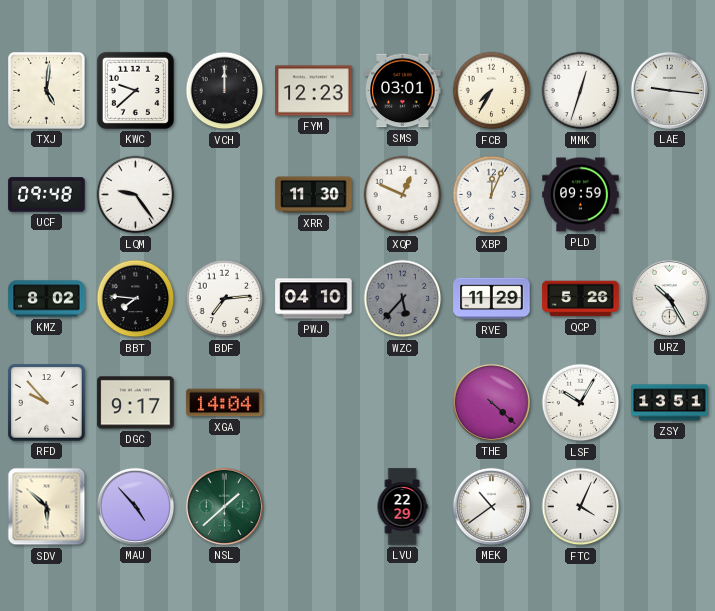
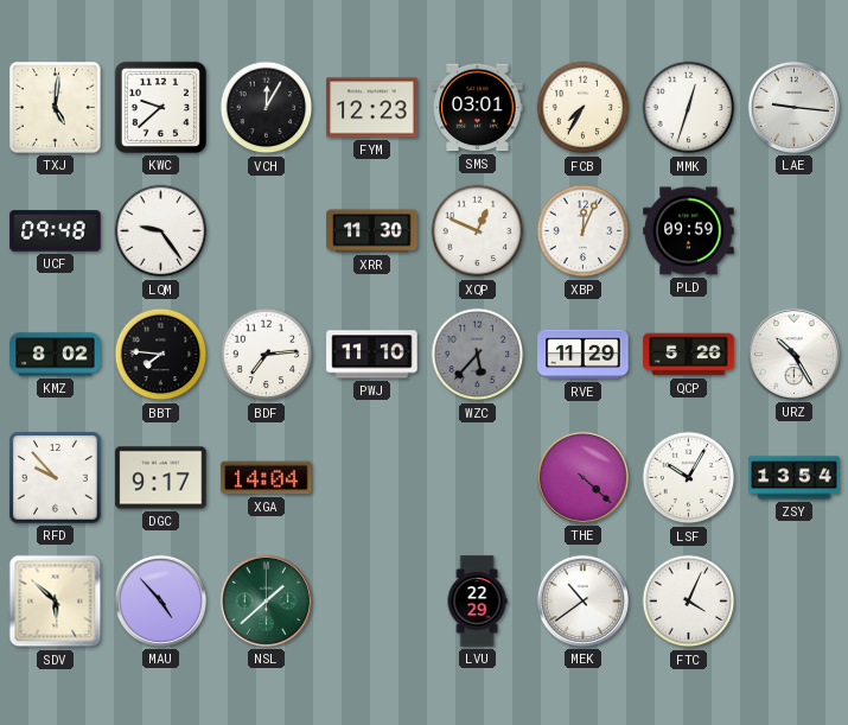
VCH: 12:00 -> 12:05 (267, 108)
PWJ: 04:10 -> 11:10 (372, 355)
ZSY: 13:51 -> 13:54 (795, 478)
